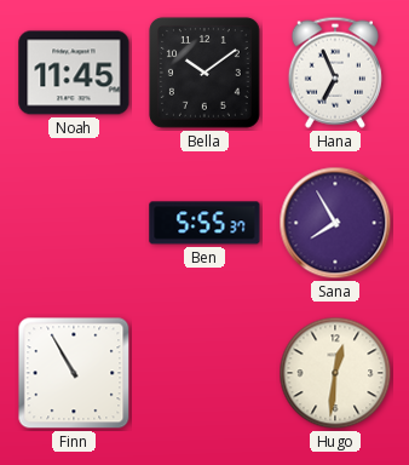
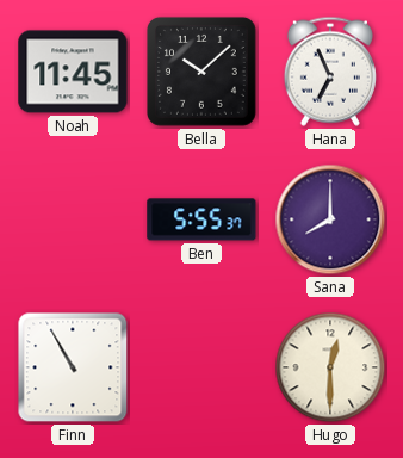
Bella: 10:09 -> 10:08 (201, 72)
Sana: 7:55 -> 8:00 (330, 219)
Hugo: 12:31 -> 12:30 (330, 367)
